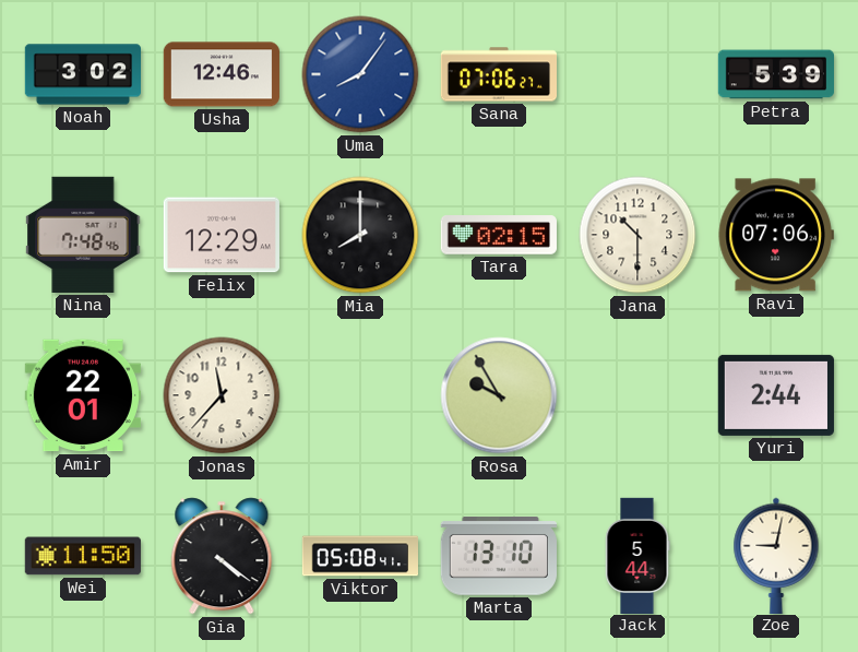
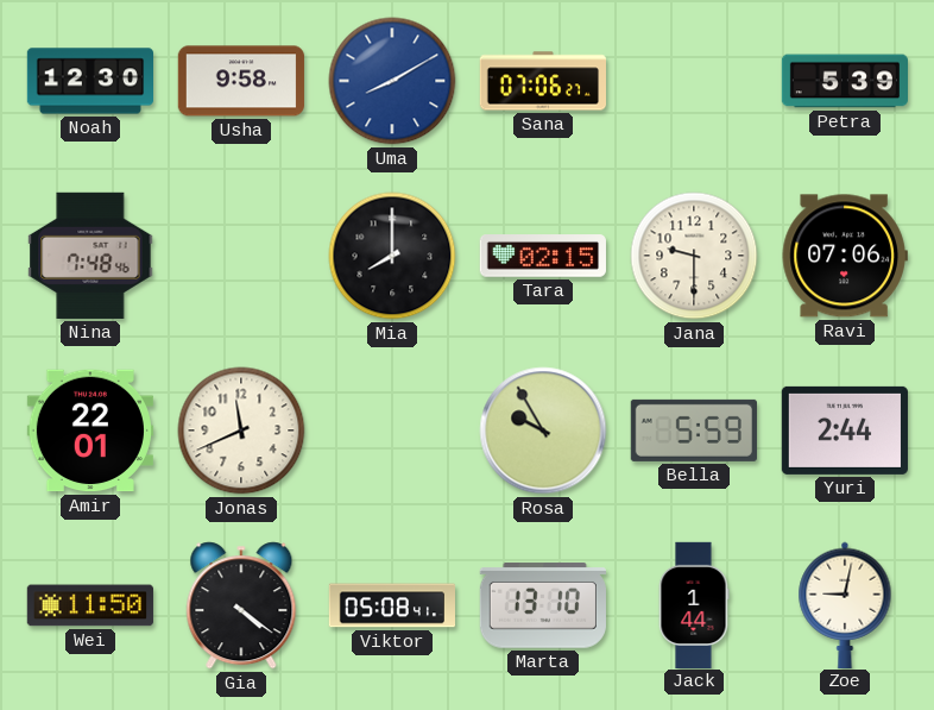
Noah: 3:02 -> 12:30 (89, 81)
Usha: 12:46 -> 9:58 (241, 81)
Uma: 8:06 -> 8:10 (392, 81)
Felix: 12:29 -> none (222, 235)
Jana: 10:30 -> 9:30 (694, 256)
Jonas: 11:37 -> 11:41 (241, 431)
Bella: none -> 5:59 (694, 431)
Jack: 5:44 -> 1:44 (694, 604)
